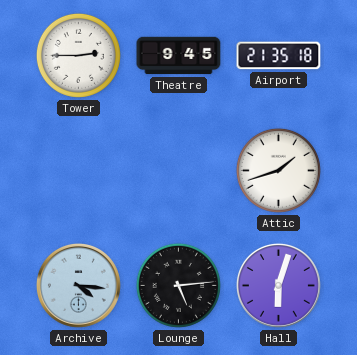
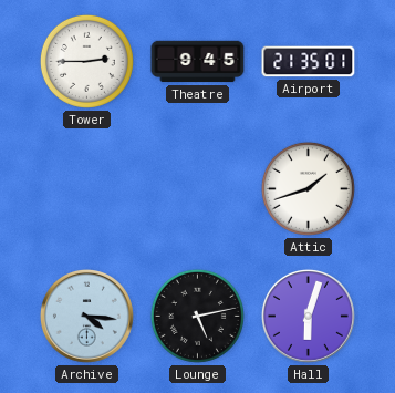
Airport: 21:35:18 -> 21:35:01 (309, 62)
Lounge: 5:14 -> 5:13 (197, 316)
